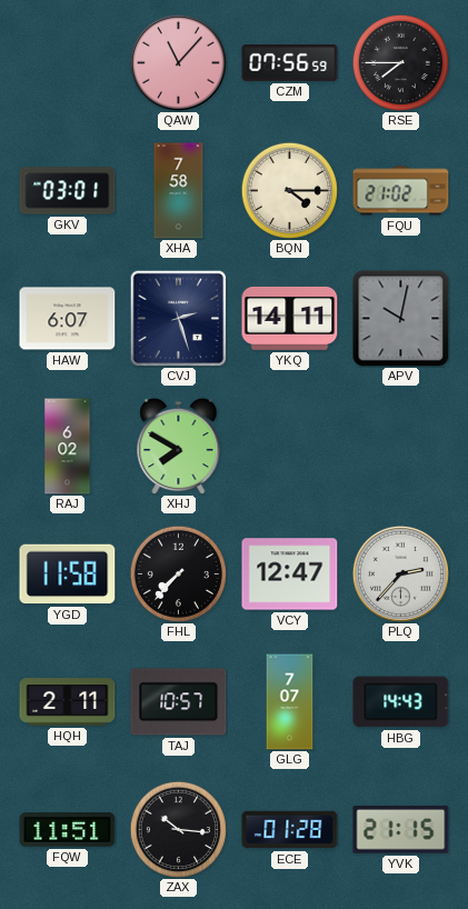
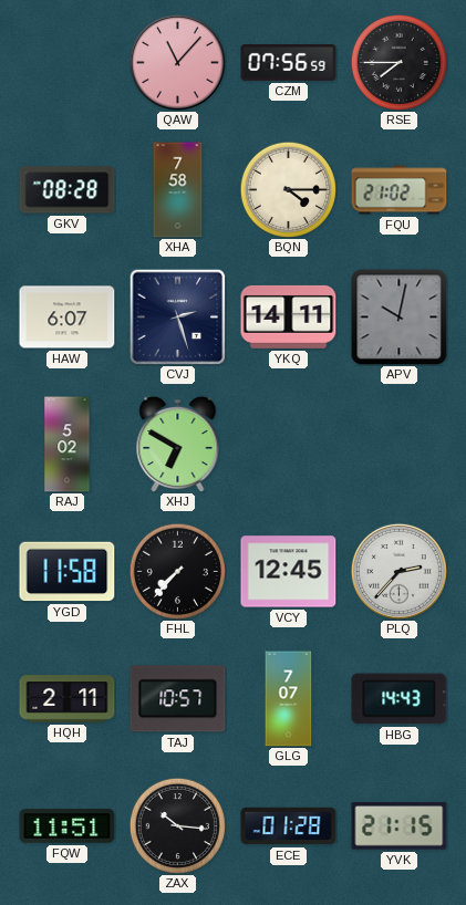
GKV: 03:01 -> 08:28 (68, 190)
RAJ: 6:02 -> 5:02 (68, 445)
XHJ: 7:50 -> 6:50 (178, 444)
VCY: 12:47 -> 12:45 (289, 572)
